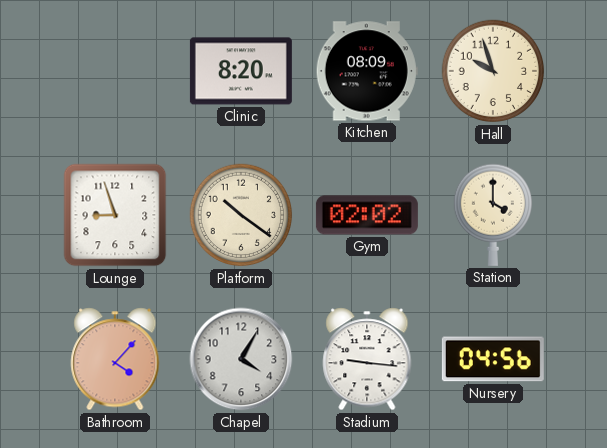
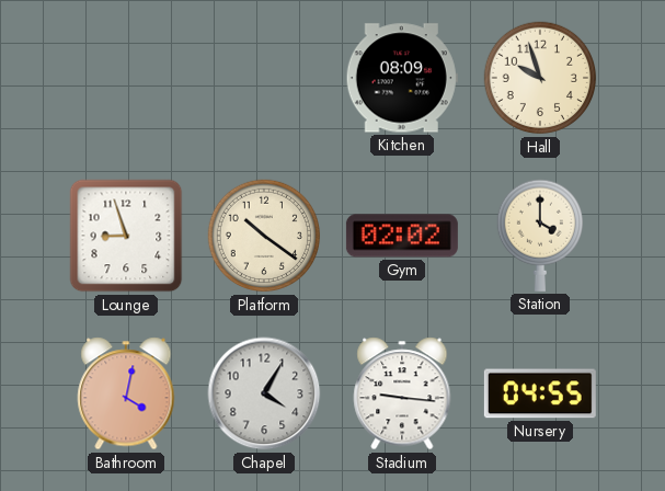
Clinic: 8:20 -> none (241, 71)
Bathroom: 4:07 -> 4:02 (126, 393)
Nursery: 04:56 -> 04:55 (540, 393)
